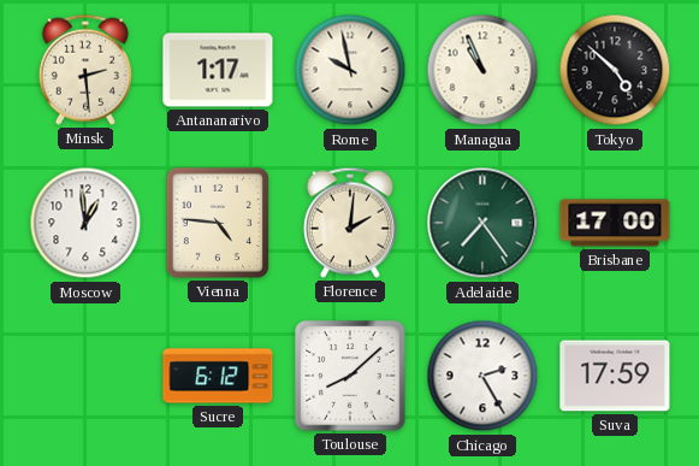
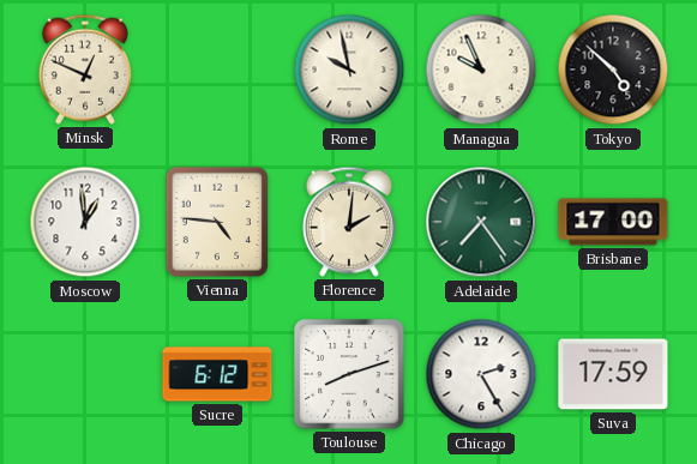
Minsk: 2:29 -> 12:49 (85, 70)
Antananarivo: 1:17 -> none (218, 70)
Managua: 10:56 -> 9:56 (481, 70)
Toulouse: 8:08 -> 8:12 (349, 374)
